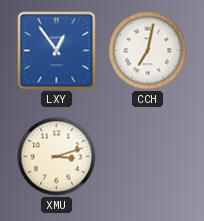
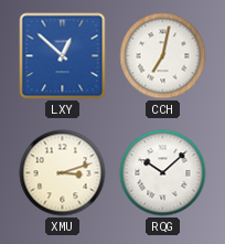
LXY: 12:54 -> 12:52 (63, 56)
RQG: none -> 10:08 (163, 173)
